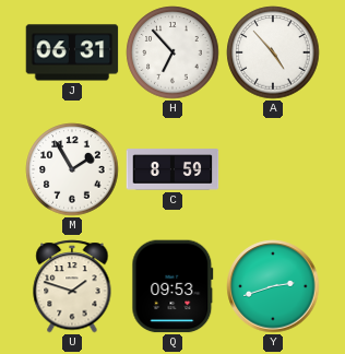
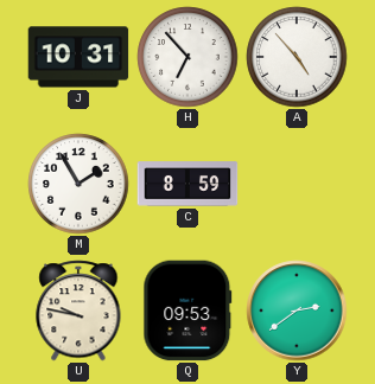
J: 06:31 -> 10:31 (78, 57)
U: 1:48 -> 9:47 (78, 311)
Y: 2:42 -> 2:39 (297, 311)
